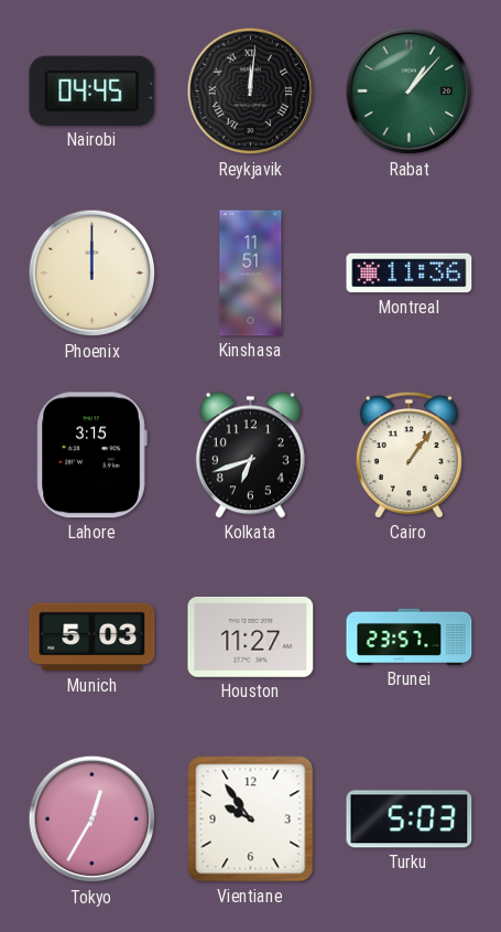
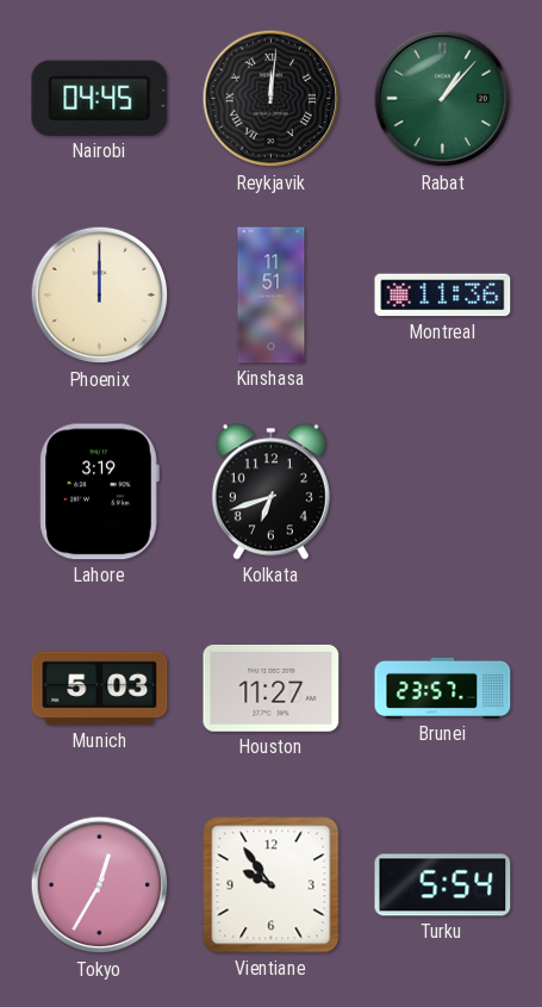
Lahore: 3:15 -> 3:19 (99, 492)
Cairo: 1:06 -> none (409, 456)
Turku: 5:03 -> 5:54 (443, 885)
